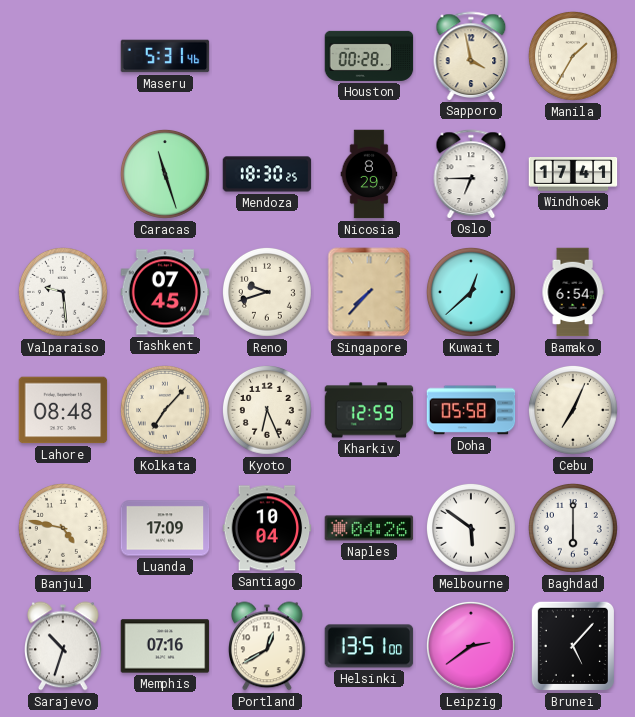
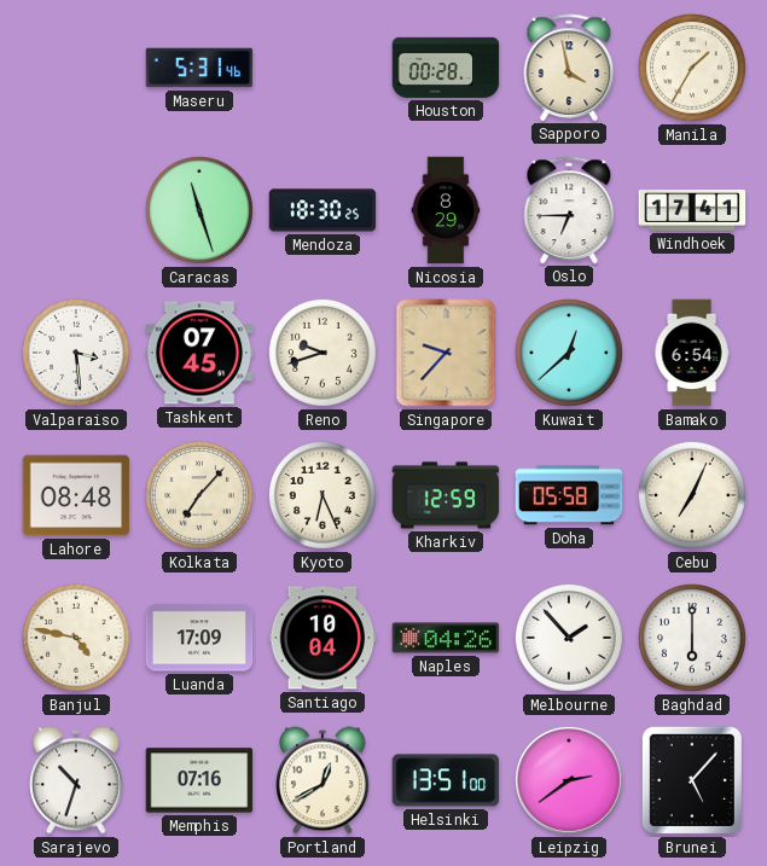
Valparaiso: 9:29 -> 3:29 (77, 354)
Singapore: 7:37 -> 9:37 (446, 353)
Melbourne: 5:51 -> 1:53 (570, 639)
